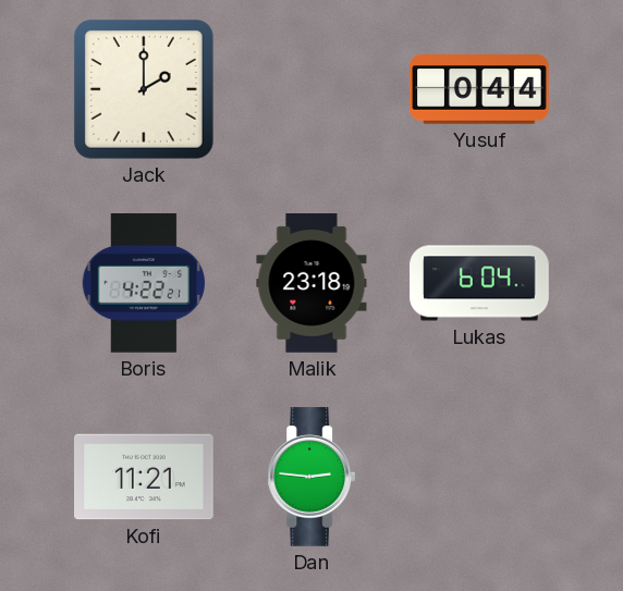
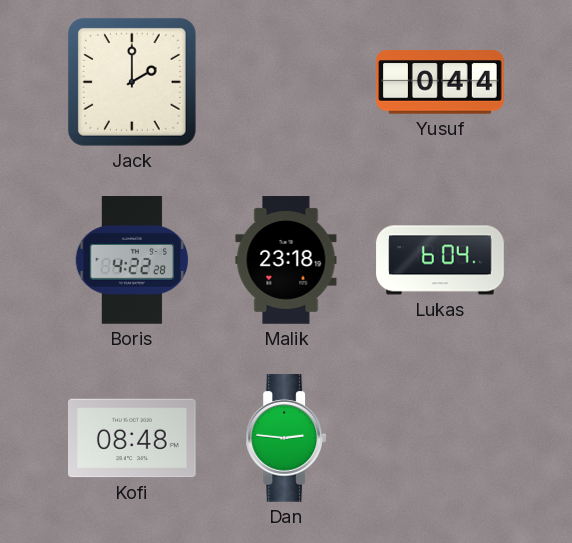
Boris: 4:22:21 -> 4:22:28 (132, 261)
Kofi: 11:21 -> 08:48 (133, 438)
